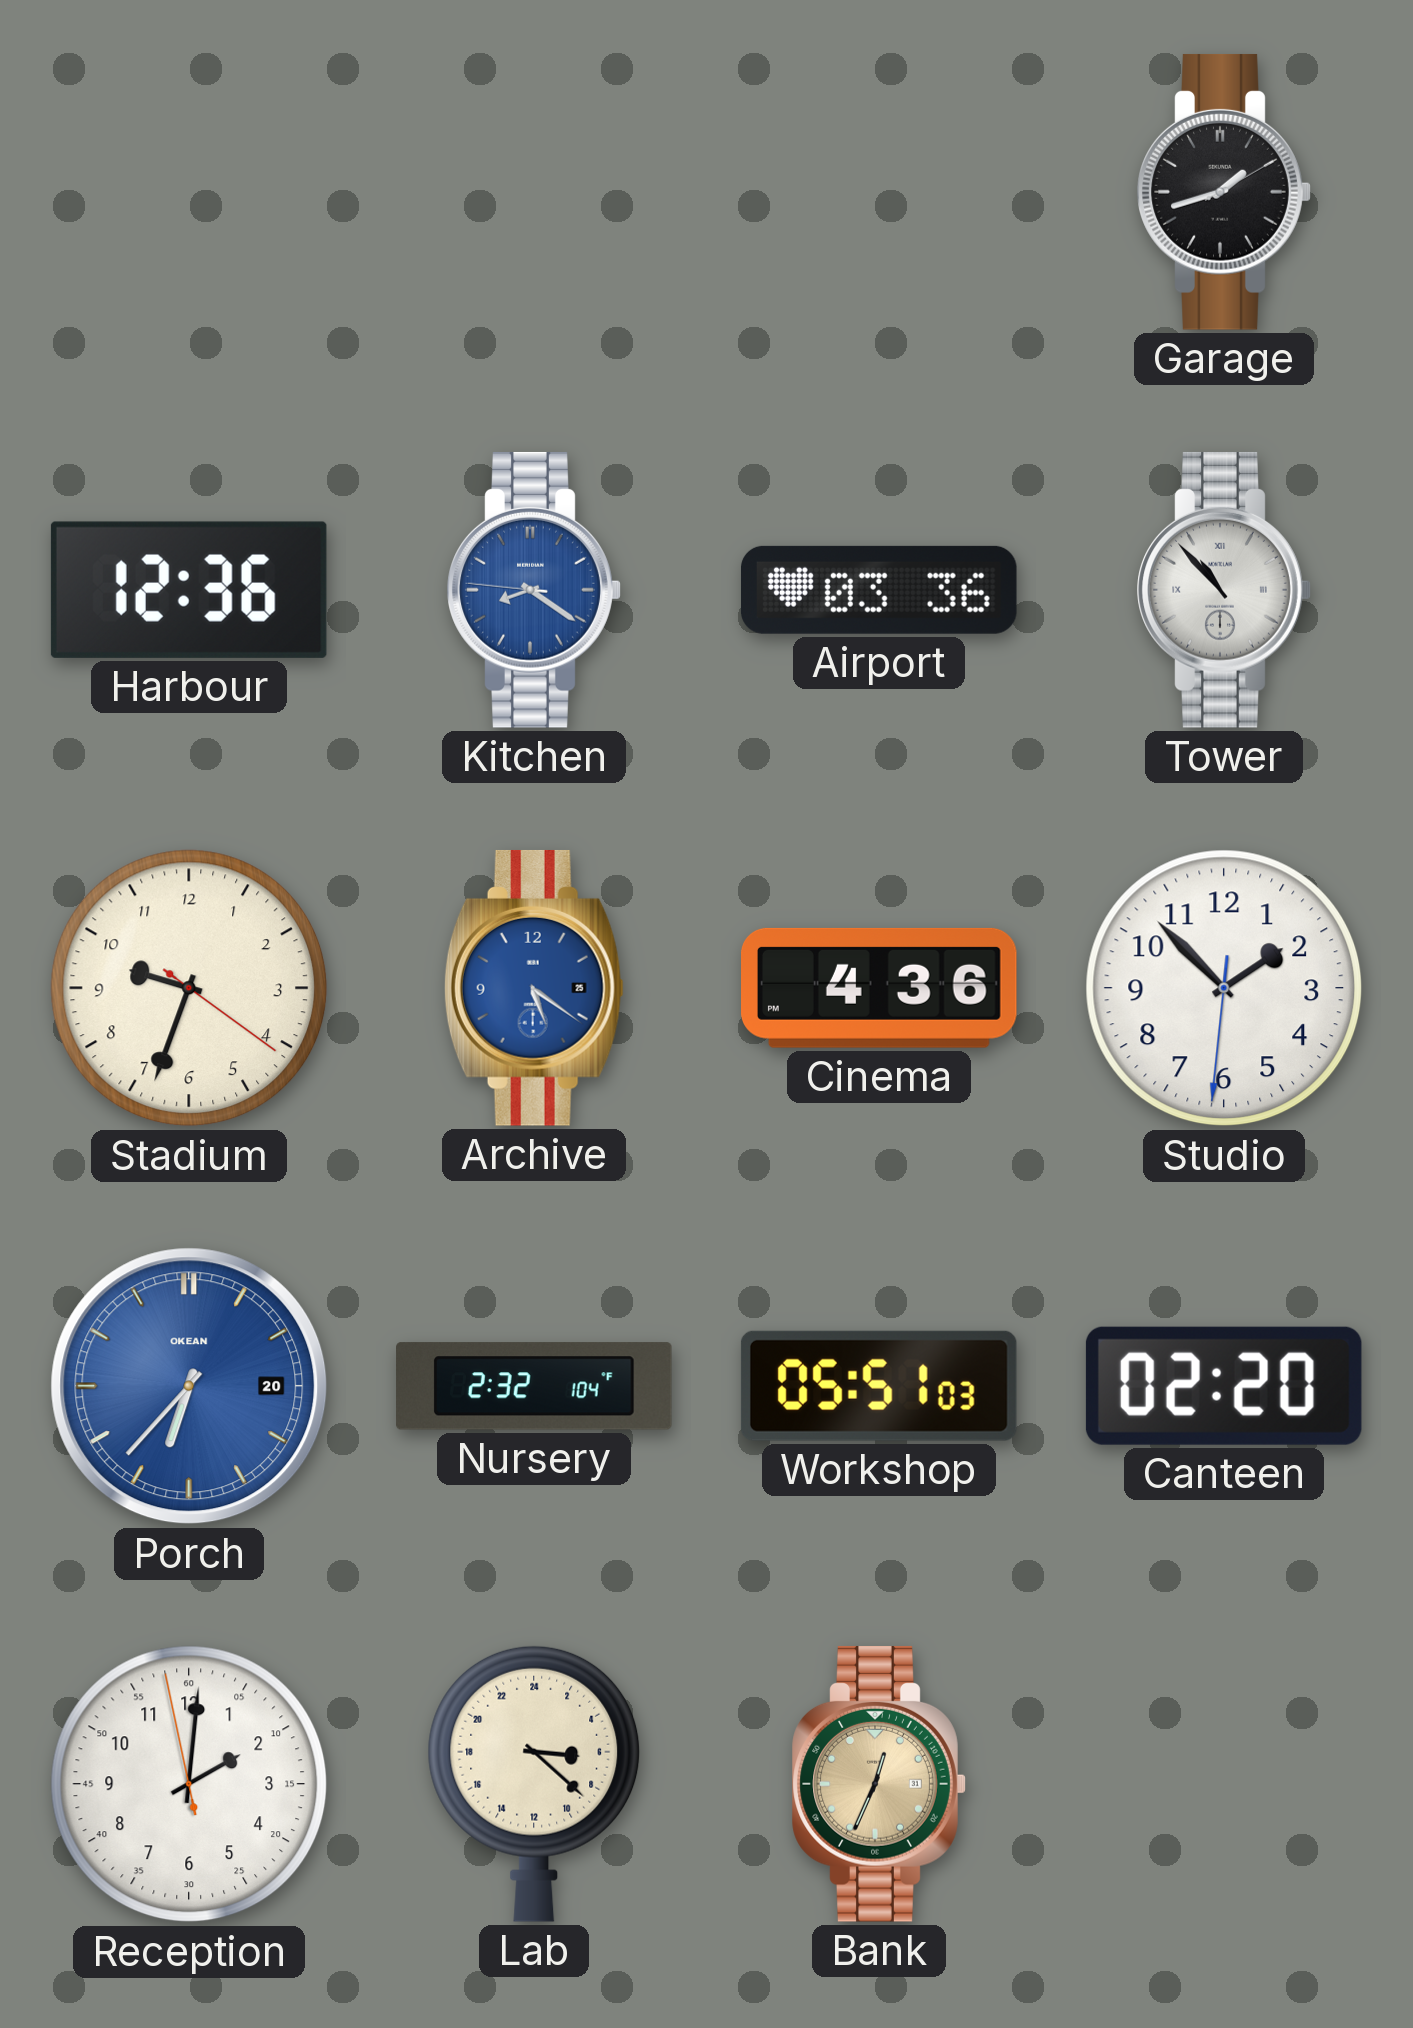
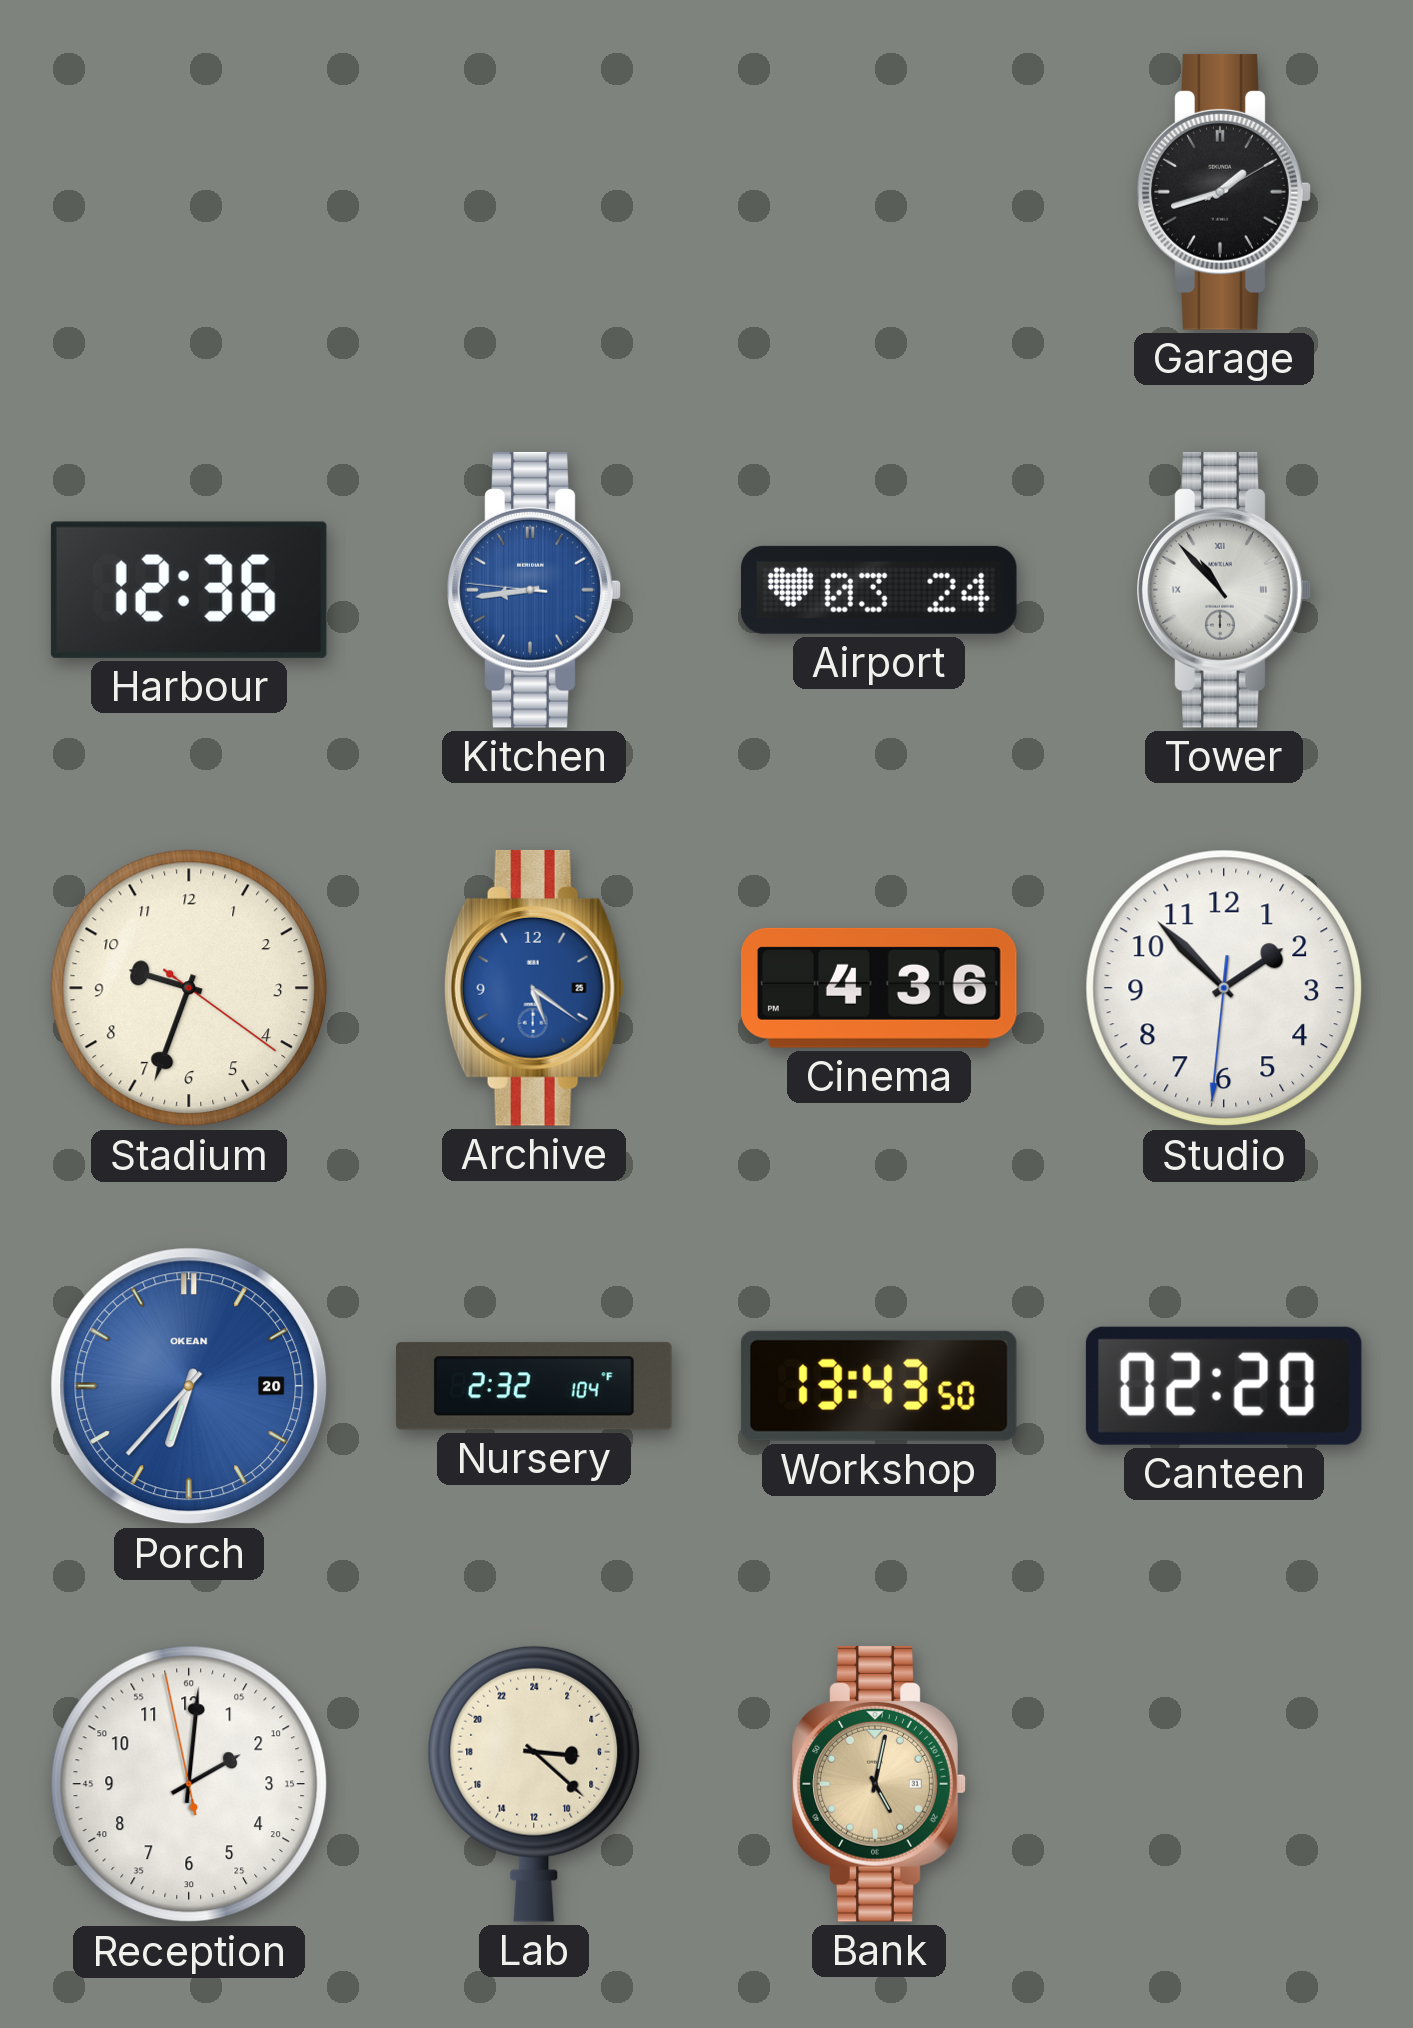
Kitchen: 8:20 -> 8:43 (534, 590)
Airport: 03:36 -> 03:24 (879, 590)
Workshop: 05:51 -> 13:43 (879, 1386)
Bank: 12:34 -> 5:02 (879, 1784)
